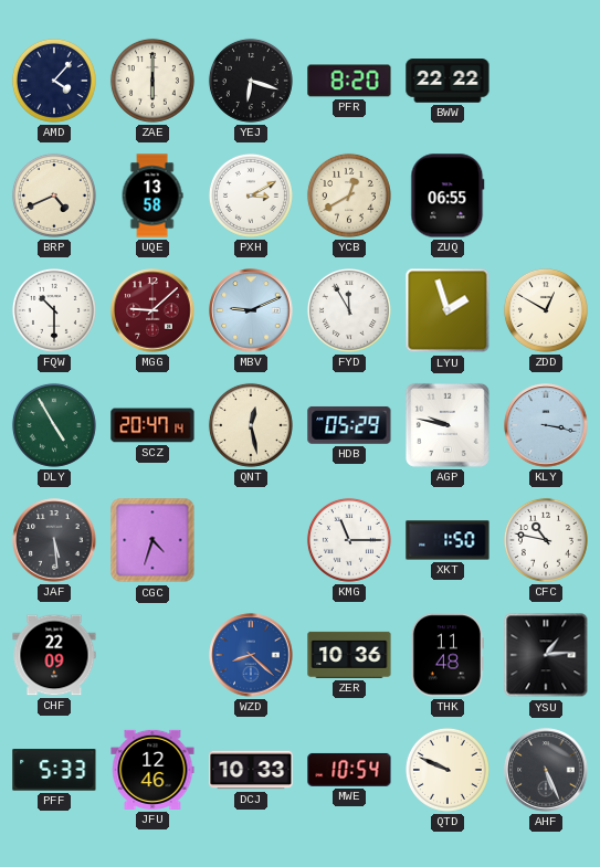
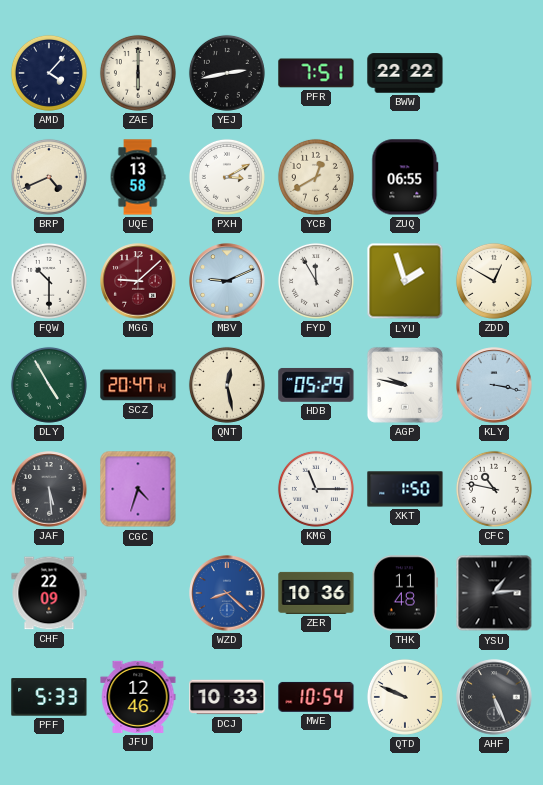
YEJ: 6:18 -> 2:43 (227, 73)
PFR: 8:20 -> 7:51 (316, 73)
